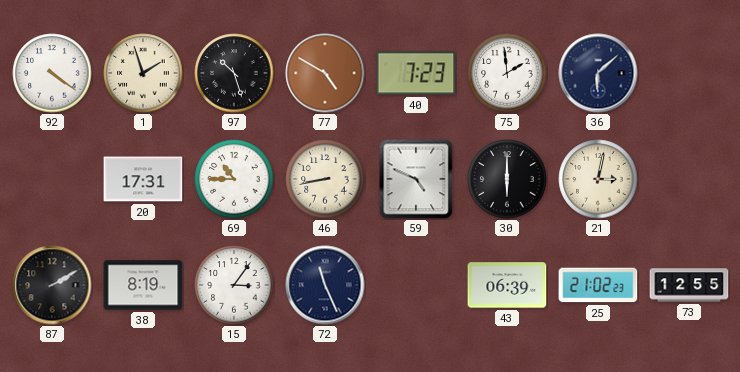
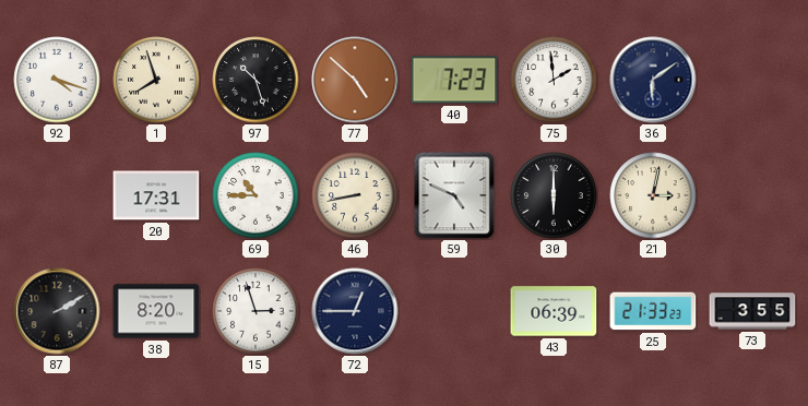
92: 4:21 -> 4:18 (57, 80)
1: 1:57 -> 7:57 (156, 80)
77: 4:50 -> 4:52 (355, 80)
36: 6:08 -> 6:09 (653, 80)
38: 8:19 -> 8:20 (156, 311)
15: 3:06 -> 2:57 (256, 311)
72: 11:26 -> 12:45 (355, 311)
25: 21:02 -> 21:33 (653, 311)
73: 12:55 -> 3:55 (752, 311)
